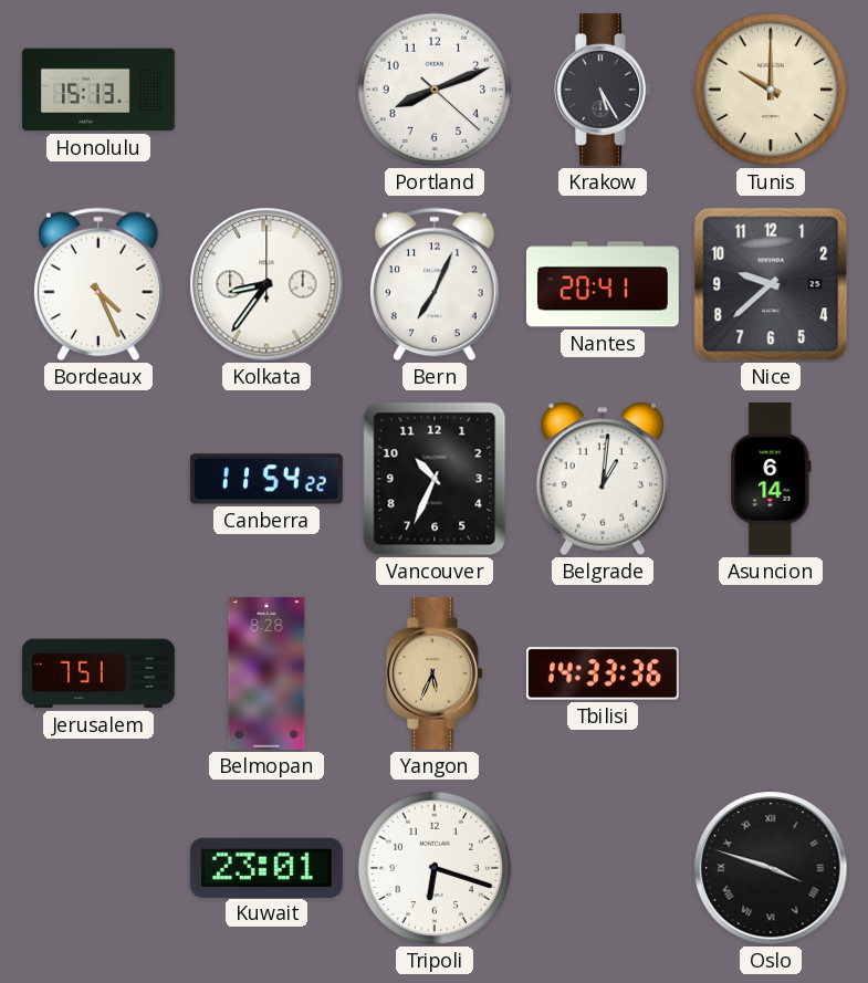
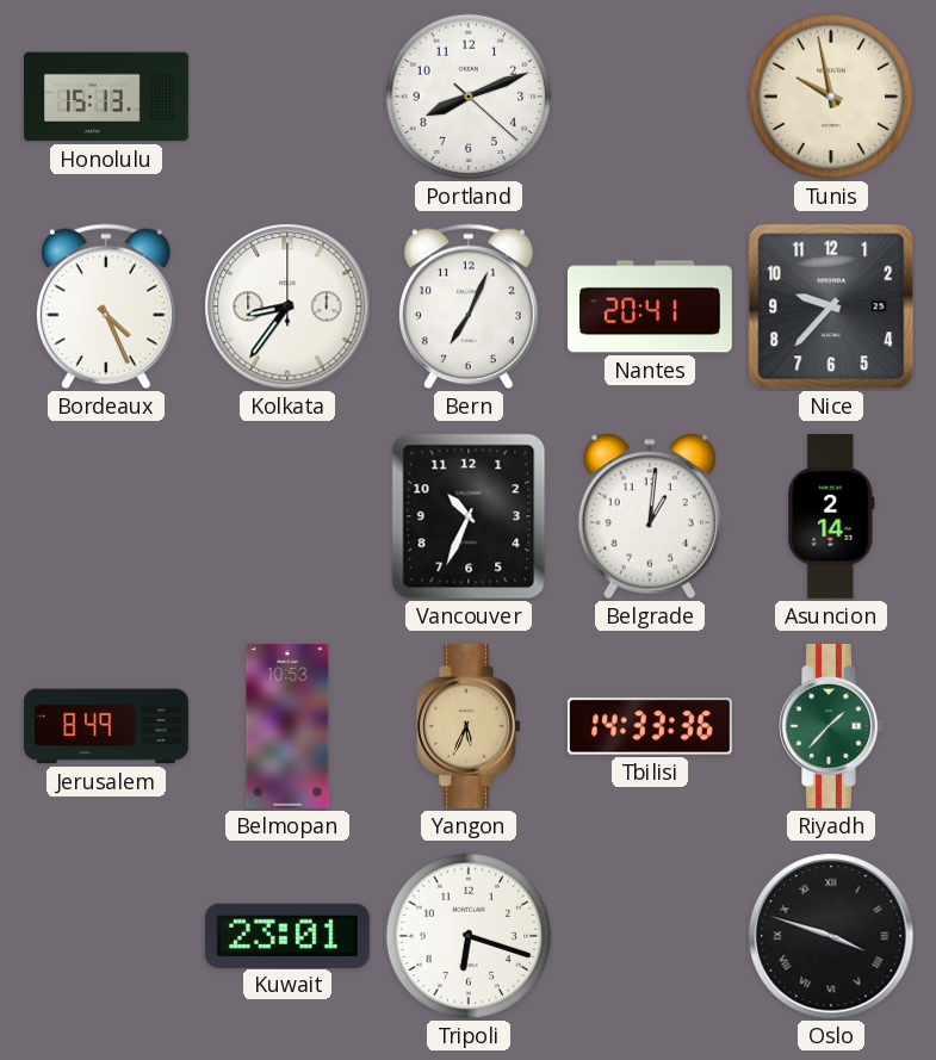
Krakow: 5:25 -> none (603, 90)
Tunis: 10:00 -> 9:58 (831, 97)
Nice: 9:38 -> 9:37 (831, 306)
Canberra: 11:54 -> none (266, 479)
Asuncion: 6:14 -> 2:14 (831, 516)
Jerusalem: 7:51 -> 8:49 (107, 726)
Belmopan: 8:28 -> 10:53 (287, 726)
Riyadh: none -> 1:37 (831, 726)
